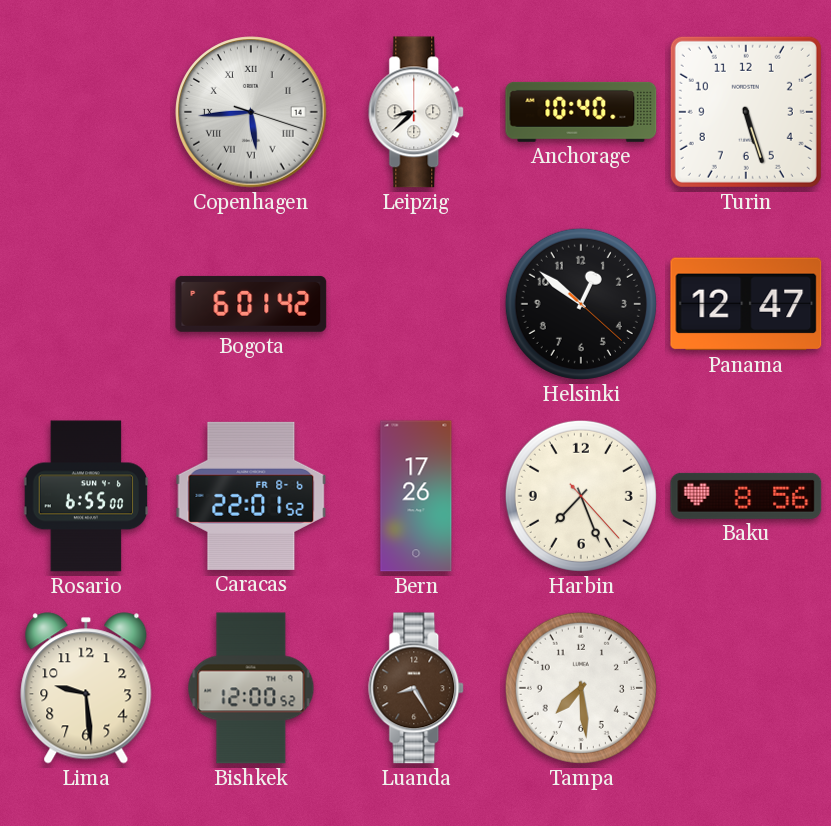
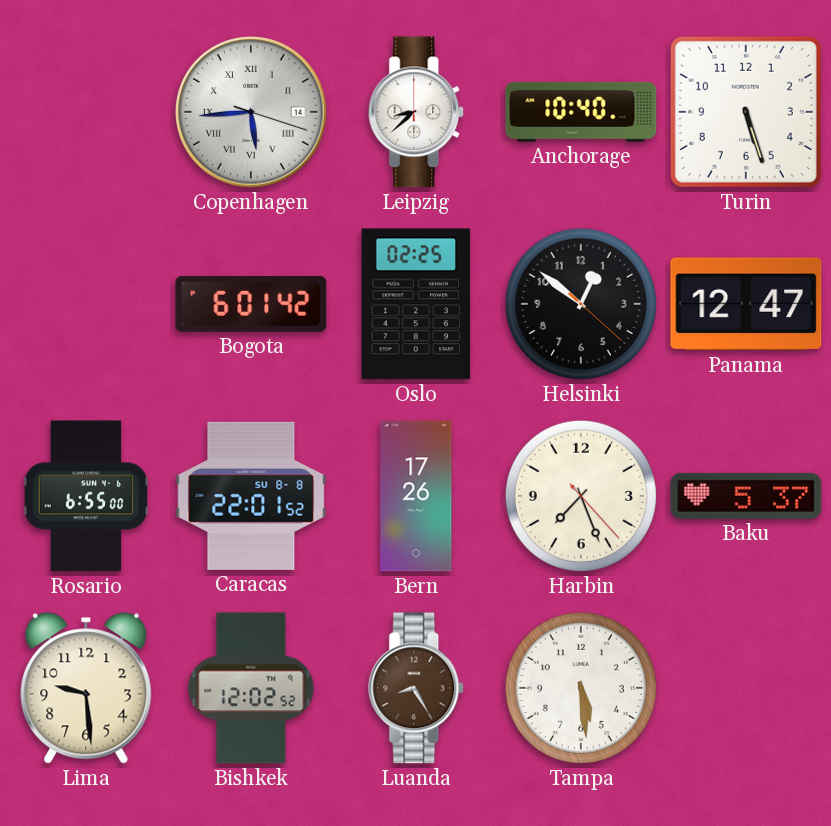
Oslo: none -> 02:25 (416, 304)
Caracas date: FR 8-6 -> SU 8-8 (251, 496)
Baku: 8:56 -> 5:37 (746, 496)
Bishkek: 12:00 -> 12:02 (251, 688)
Tampa: 7:29 -> 5:29 (581, 688)
